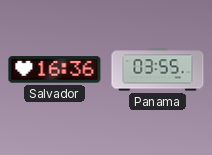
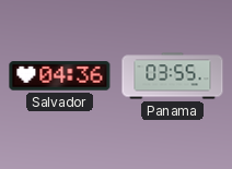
Salvador: 16:36 -> 04:36 (60, 76)
